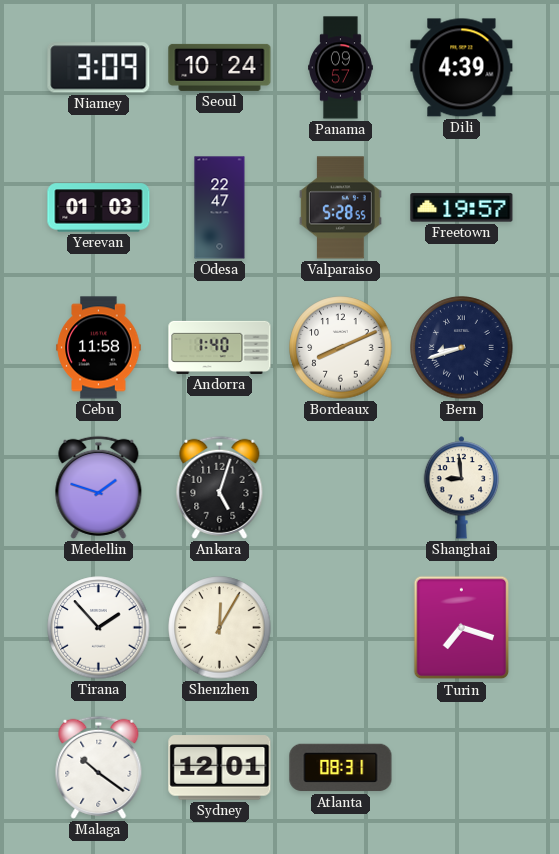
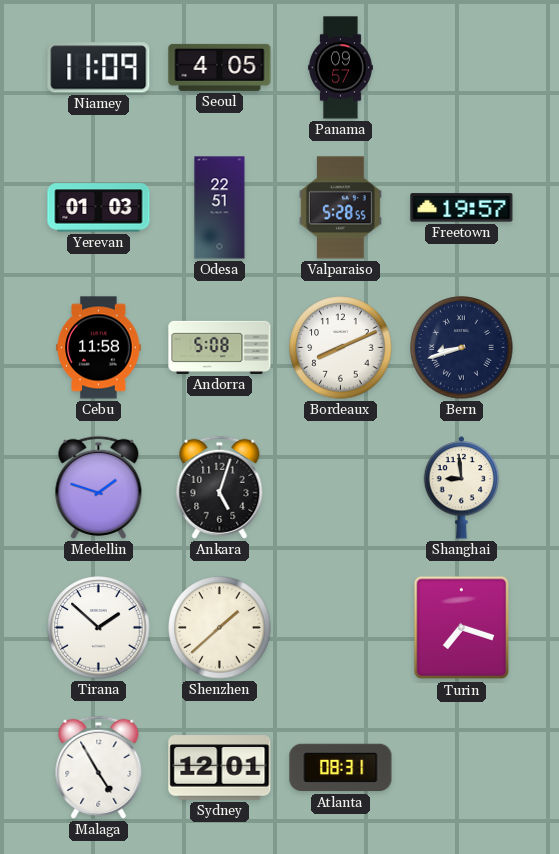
Niamey: 3:09 -> 11:09 (99, 68)
Seoul: 10:24 -> 4:05 (220, 67)
Dili: 4:39 -> none (462, 68)
Odesa: 22:47 -> 22:51 (220, 208)
Andorra: 1:40 -> 5:08 (220, 347)
Tirana: 1:53 -> 1:52 (99, 628)
Shenzhen: 12:05 -> 1:38 (220, 628)
Malaga: 10:21 -> 4:55 (99, 767)
